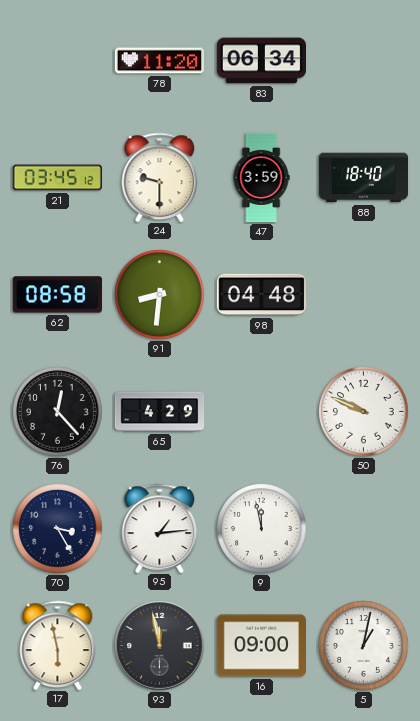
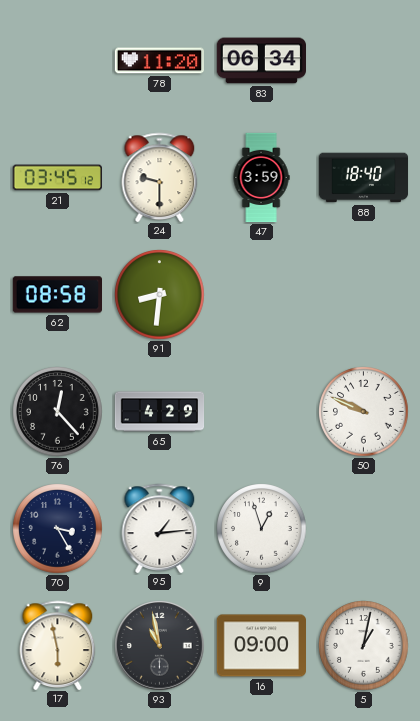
98: 04:48 -> none (261, 295)
9: 11:58 -> 12:57 (262, 529)
93: 11:58 -> 10:58 (160, 646)
